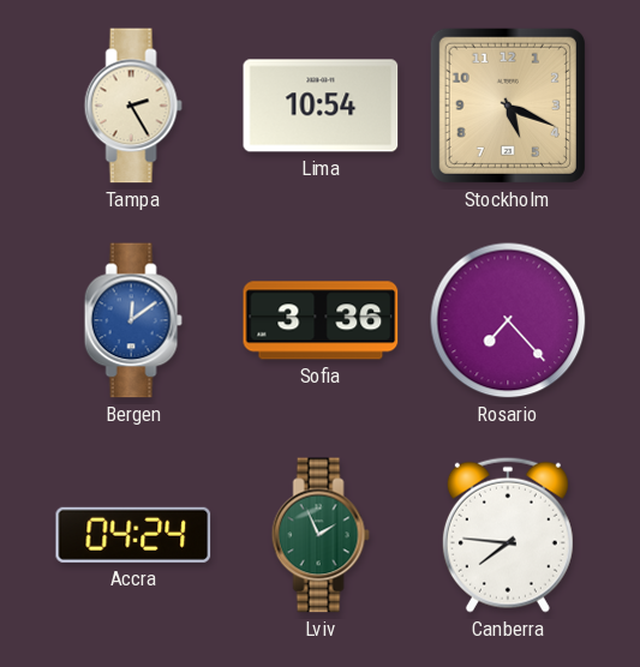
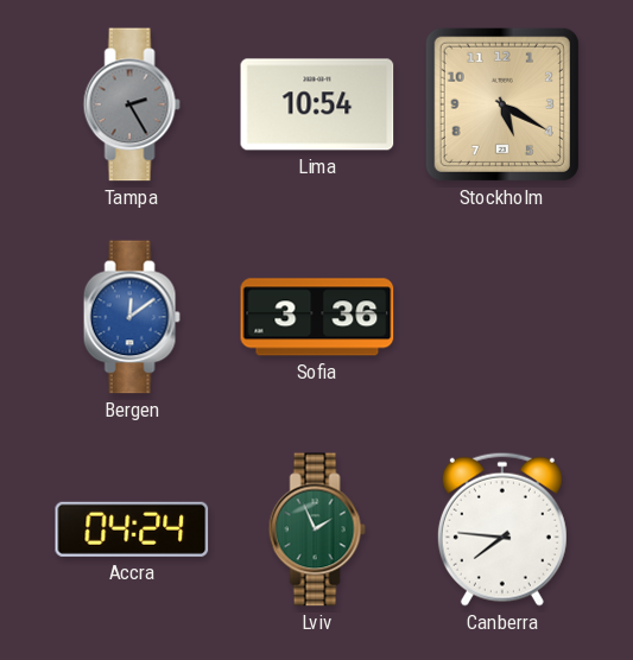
Tampa dial: cream -> grey (132, 104)
Stockholm: 5:19 -> 5:20 (502, 104)
Rosario: 7:23 -> none (508, 320)
